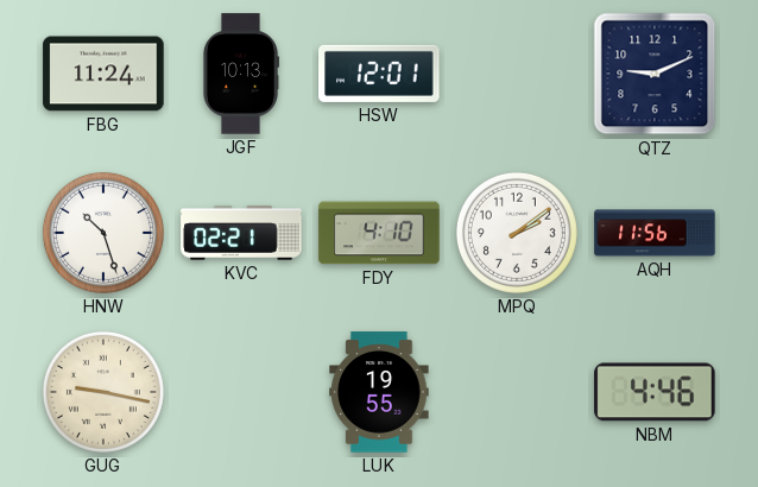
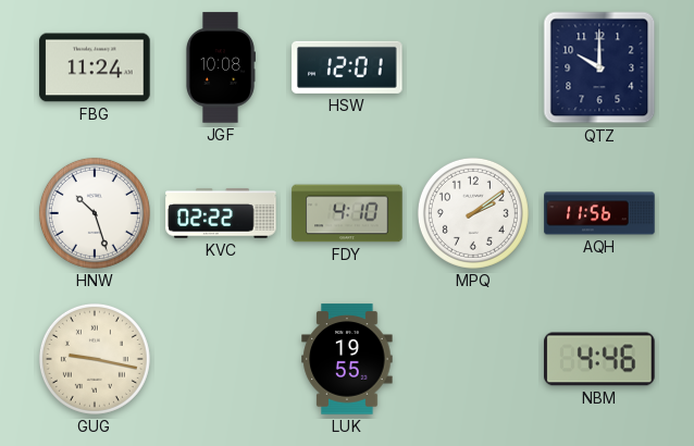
JGF: 10:13 -> 10:08 (220, 67)
QTZ: 9:11 -> 10:00 (599, 67)
KVC: 02:21 -> 02:22 (221, 213)
